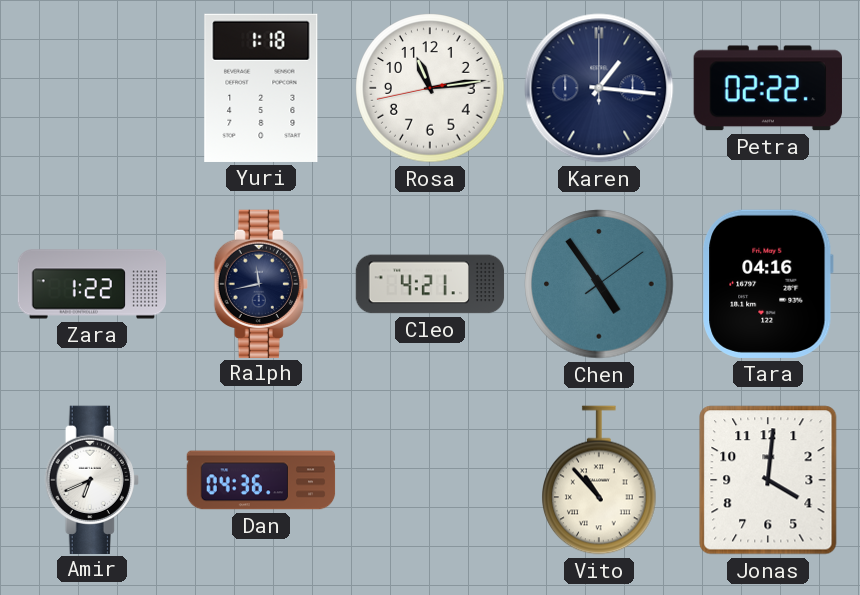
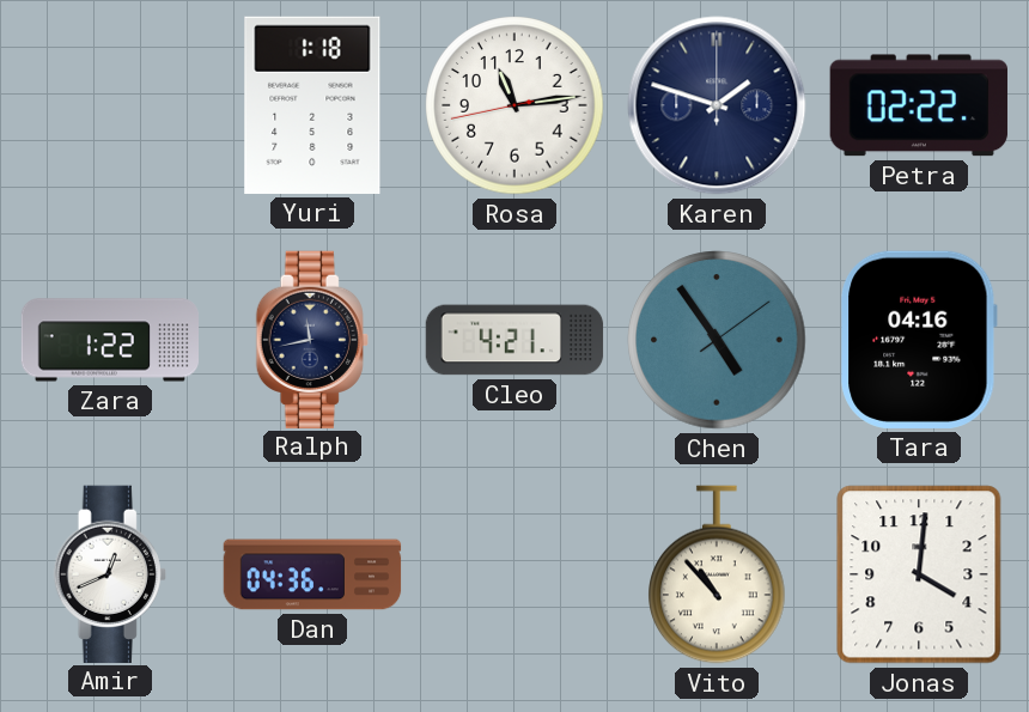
Karen: 1:16 -> 1:48 (717, 105)
Amir: 6:41 -> 12:41 (110, 573)
